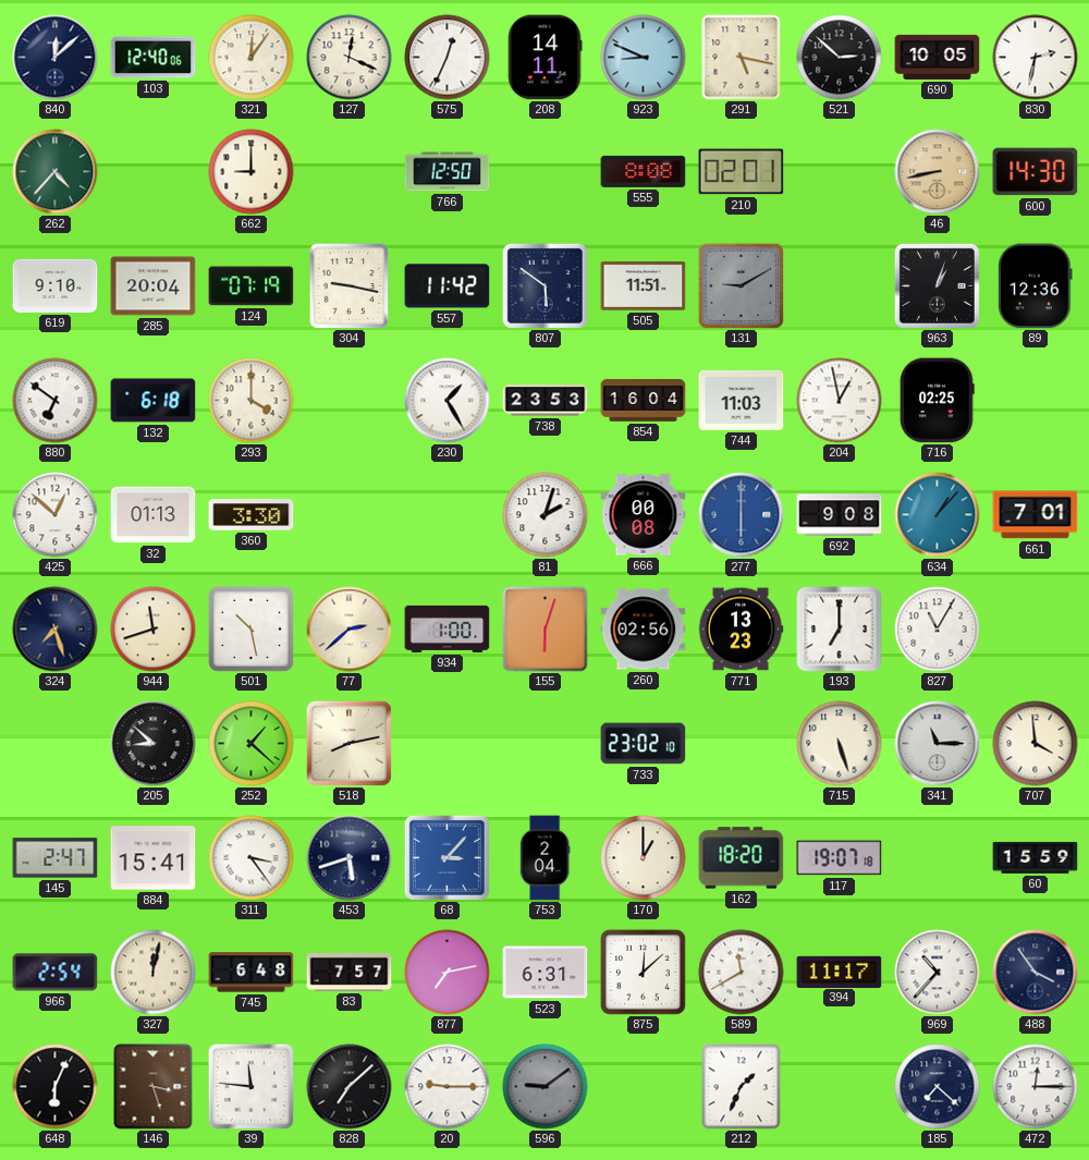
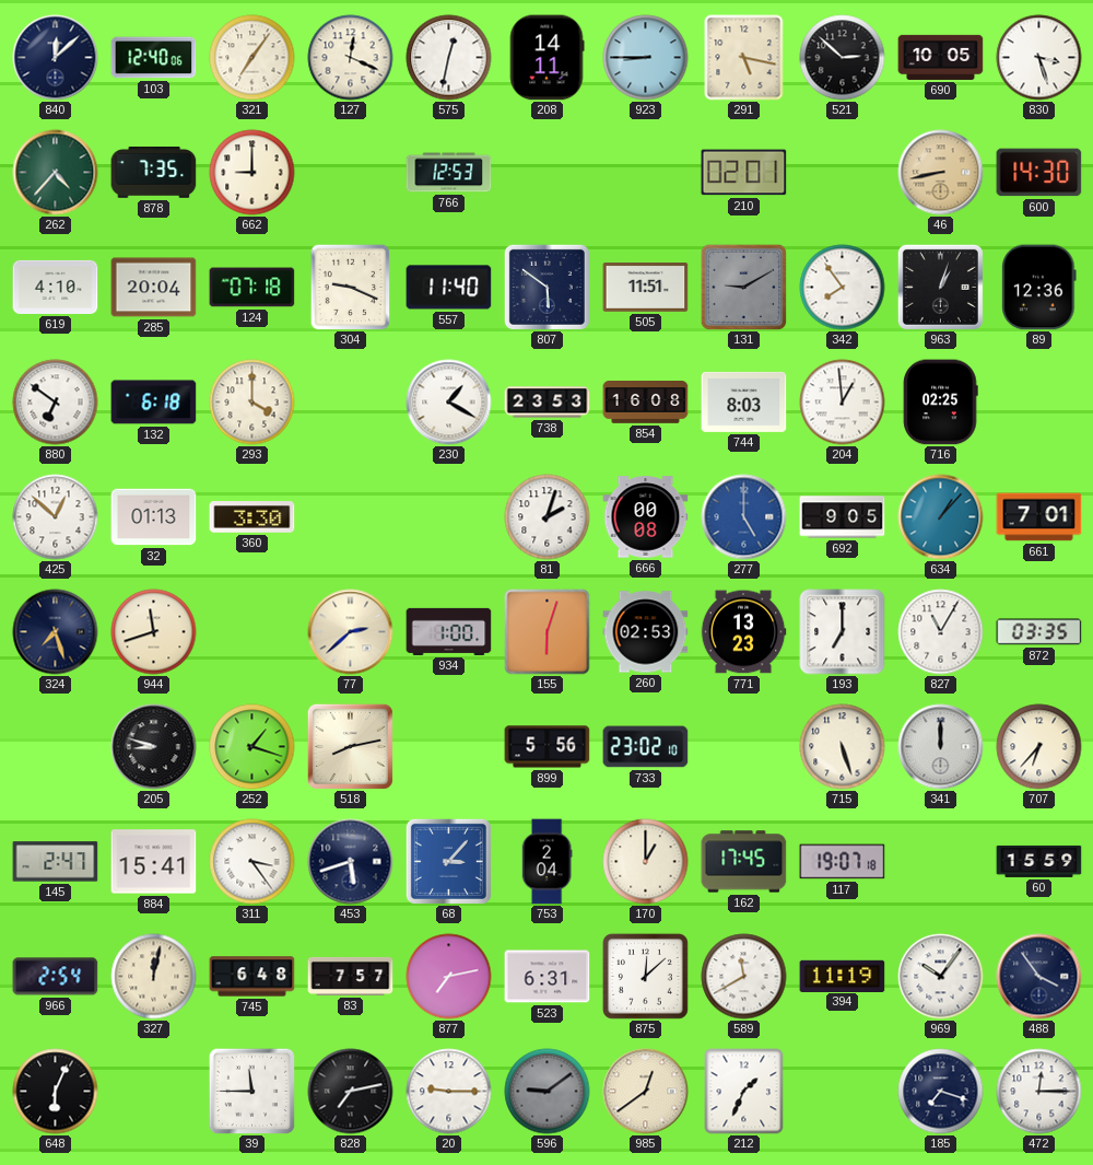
321: 12:06 -> 7:06 (252, 58)
575: 12:34 -> 12:32 (449, 58)
923: 8:49 -> 8:45 (646, 58)
830: 2:32 -> 3:27 (1039, 58)
878: none -> 7:35 (154, 173)
766: 12:50 -> 12:53 (449, 173)
555: 8:08 -> none (644, 171)
619: 9:10 -> 4:10 (56, 287)
124: 07:19 -> 07:18 (252, 288)
304: 9:17 -> 9:19 (351, 287)
557: 11:42 -> 11:40 (449, 288)
342: none -> 7:54 (843, 288)
230: 1:25 -> 1:20 (449, 403)
854: 16:04 -> 16:08 (646, 403)
744: 11:03 -> 8:03 (744, 401)
204: 12:58 -> 12:59 (843, 403)
277: 6:00 -> 5:00 (744, 517)
692: 9:08 -> 9:05 (843, 517)
501: 10:28 -> none (250, 628)
260: 02:56 -> 02:53 (646, 632)
872: none -> 03:35 (1039, 632)
205: 8:52 -> 8:48 (154, 747)
252: 1:22 -> 1:18 (252, 747)
899: none -> 5:56 (548, 747)
341: 11:15 -> 12:00 (941, 747)
707: 3:59 -> 6:37 (1039, 747)
162: 18:20 -> 17:45 (744, 862)
394: 11:17 -> 11:19 (843, 976)
969: 10:37 -> 10:06 (941, 977)
146: 3:27 -> none (154, 1087)
39: 11:46 -> 11:45 (251, 1091)
828: 7:08 -> 7:13 (351, 1092)
985: none -> 12:39 (646, 1092)
185: 7:22 -> 7:18 (941, 1092)
